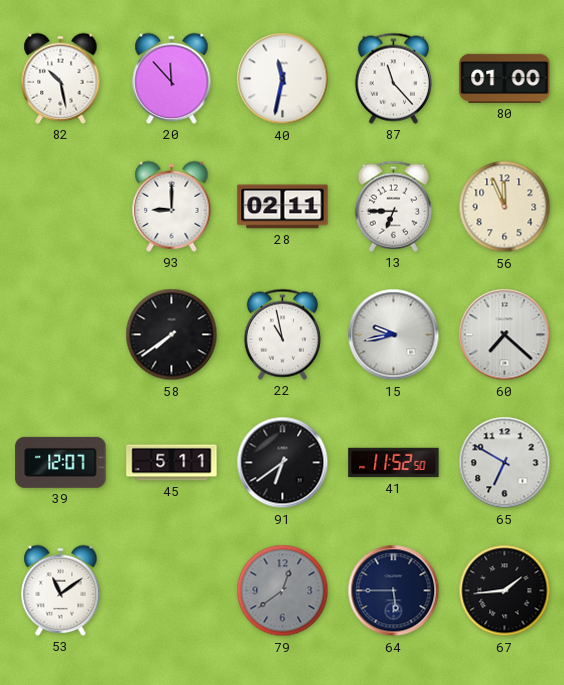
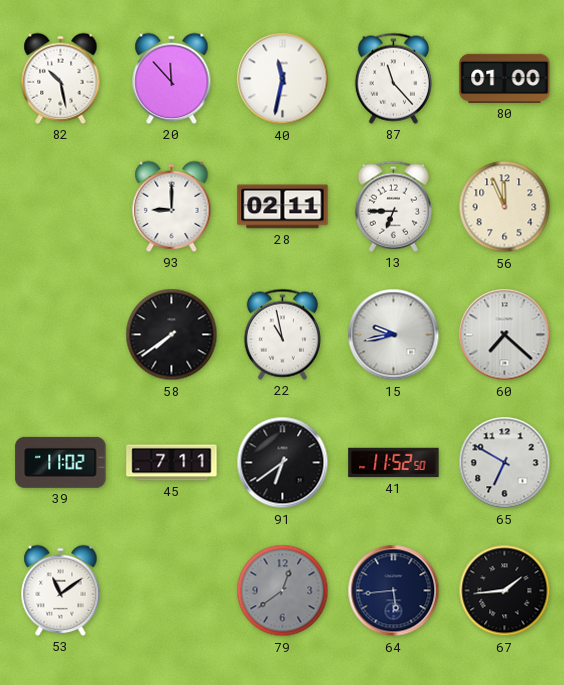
39: 12:07 -> 11:02 (61, 462)
45: 5:11 -> 7:11 (172, 463)
64: 5:45 -> 5:44 (394, 591)
